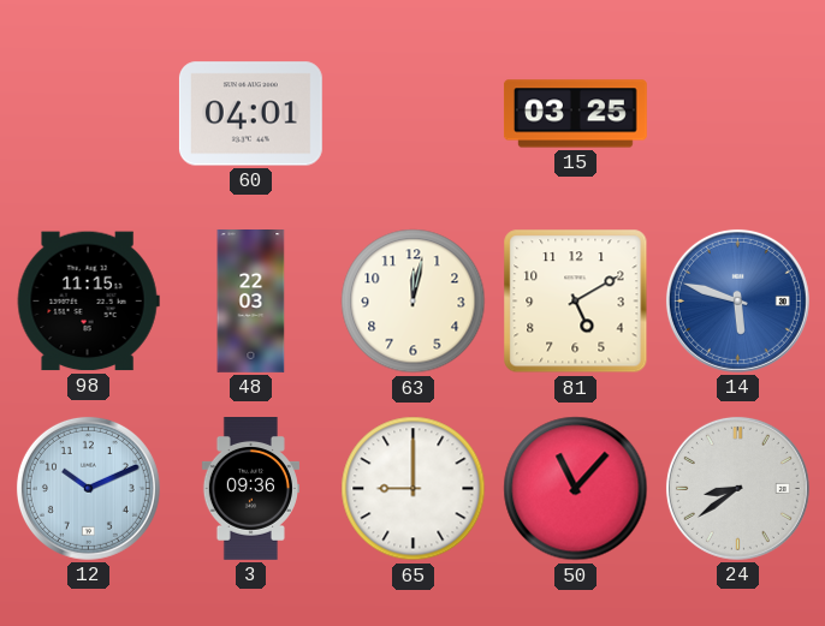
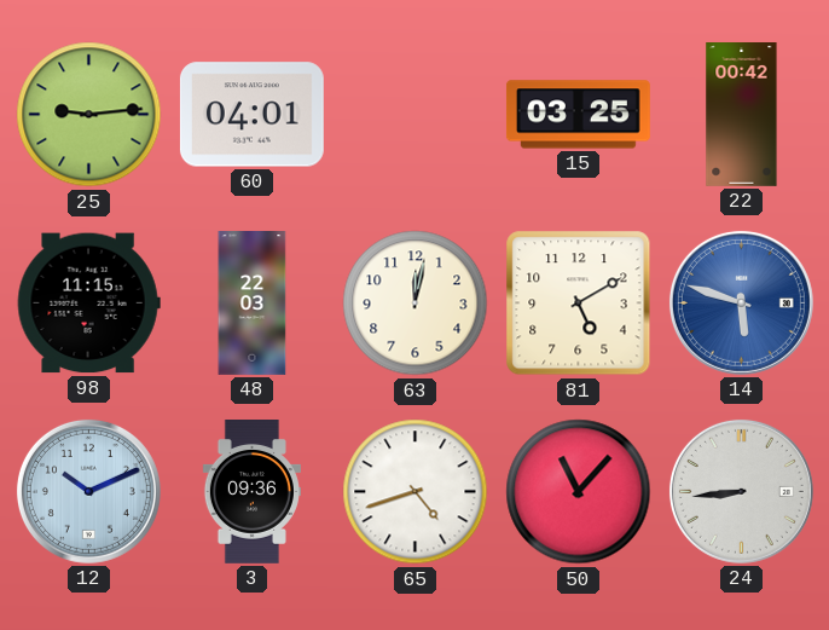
25: none -> 9:14 (89, 115)
22: none -> 00:42 (742, 115)
65: 9:00 -> 4:42 (416, 492)
24: 8:39 -> 8:44 (741, 491)
